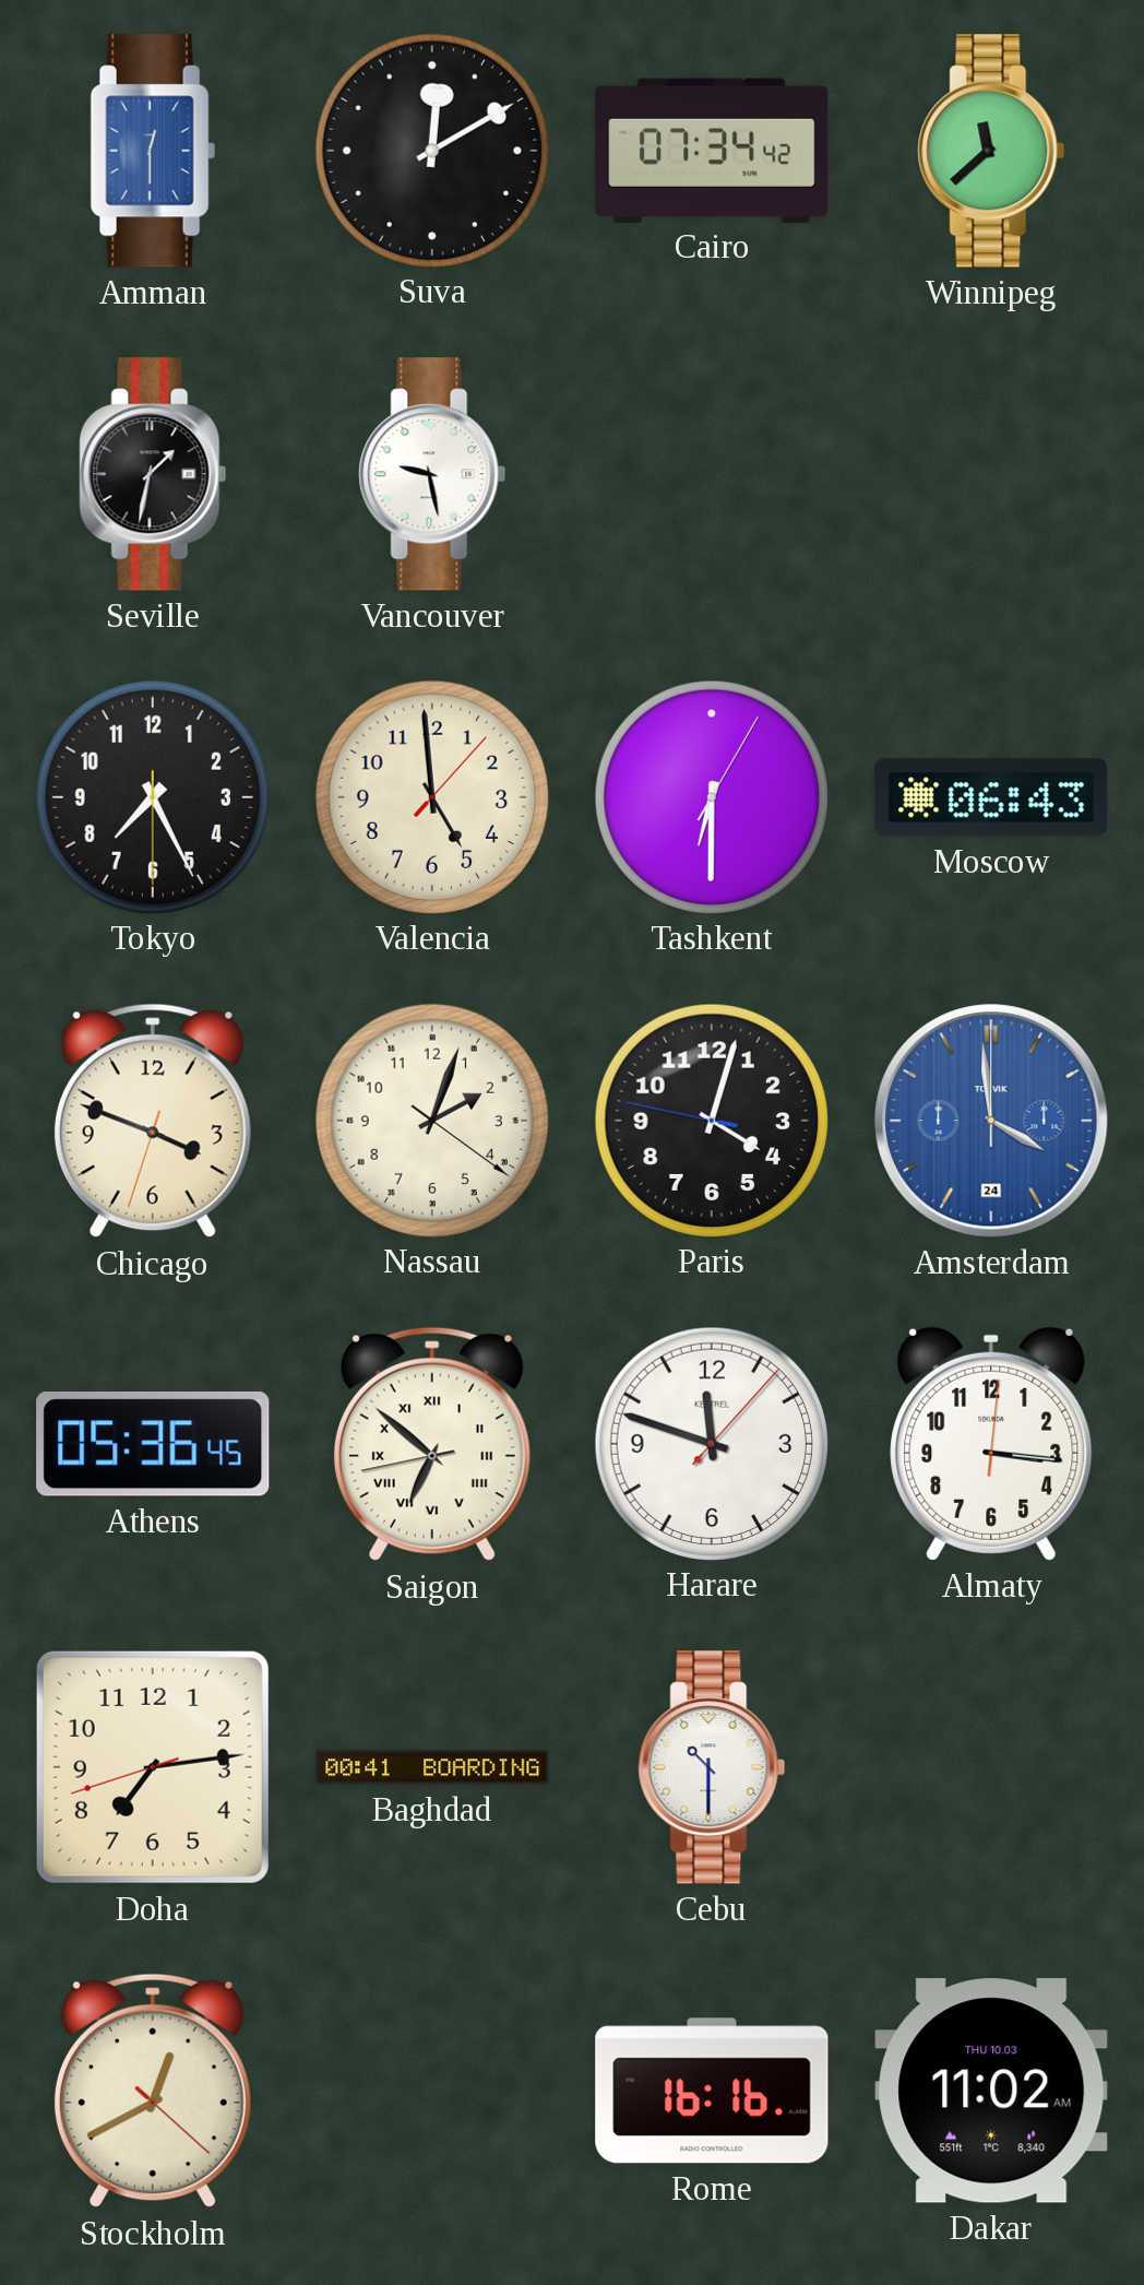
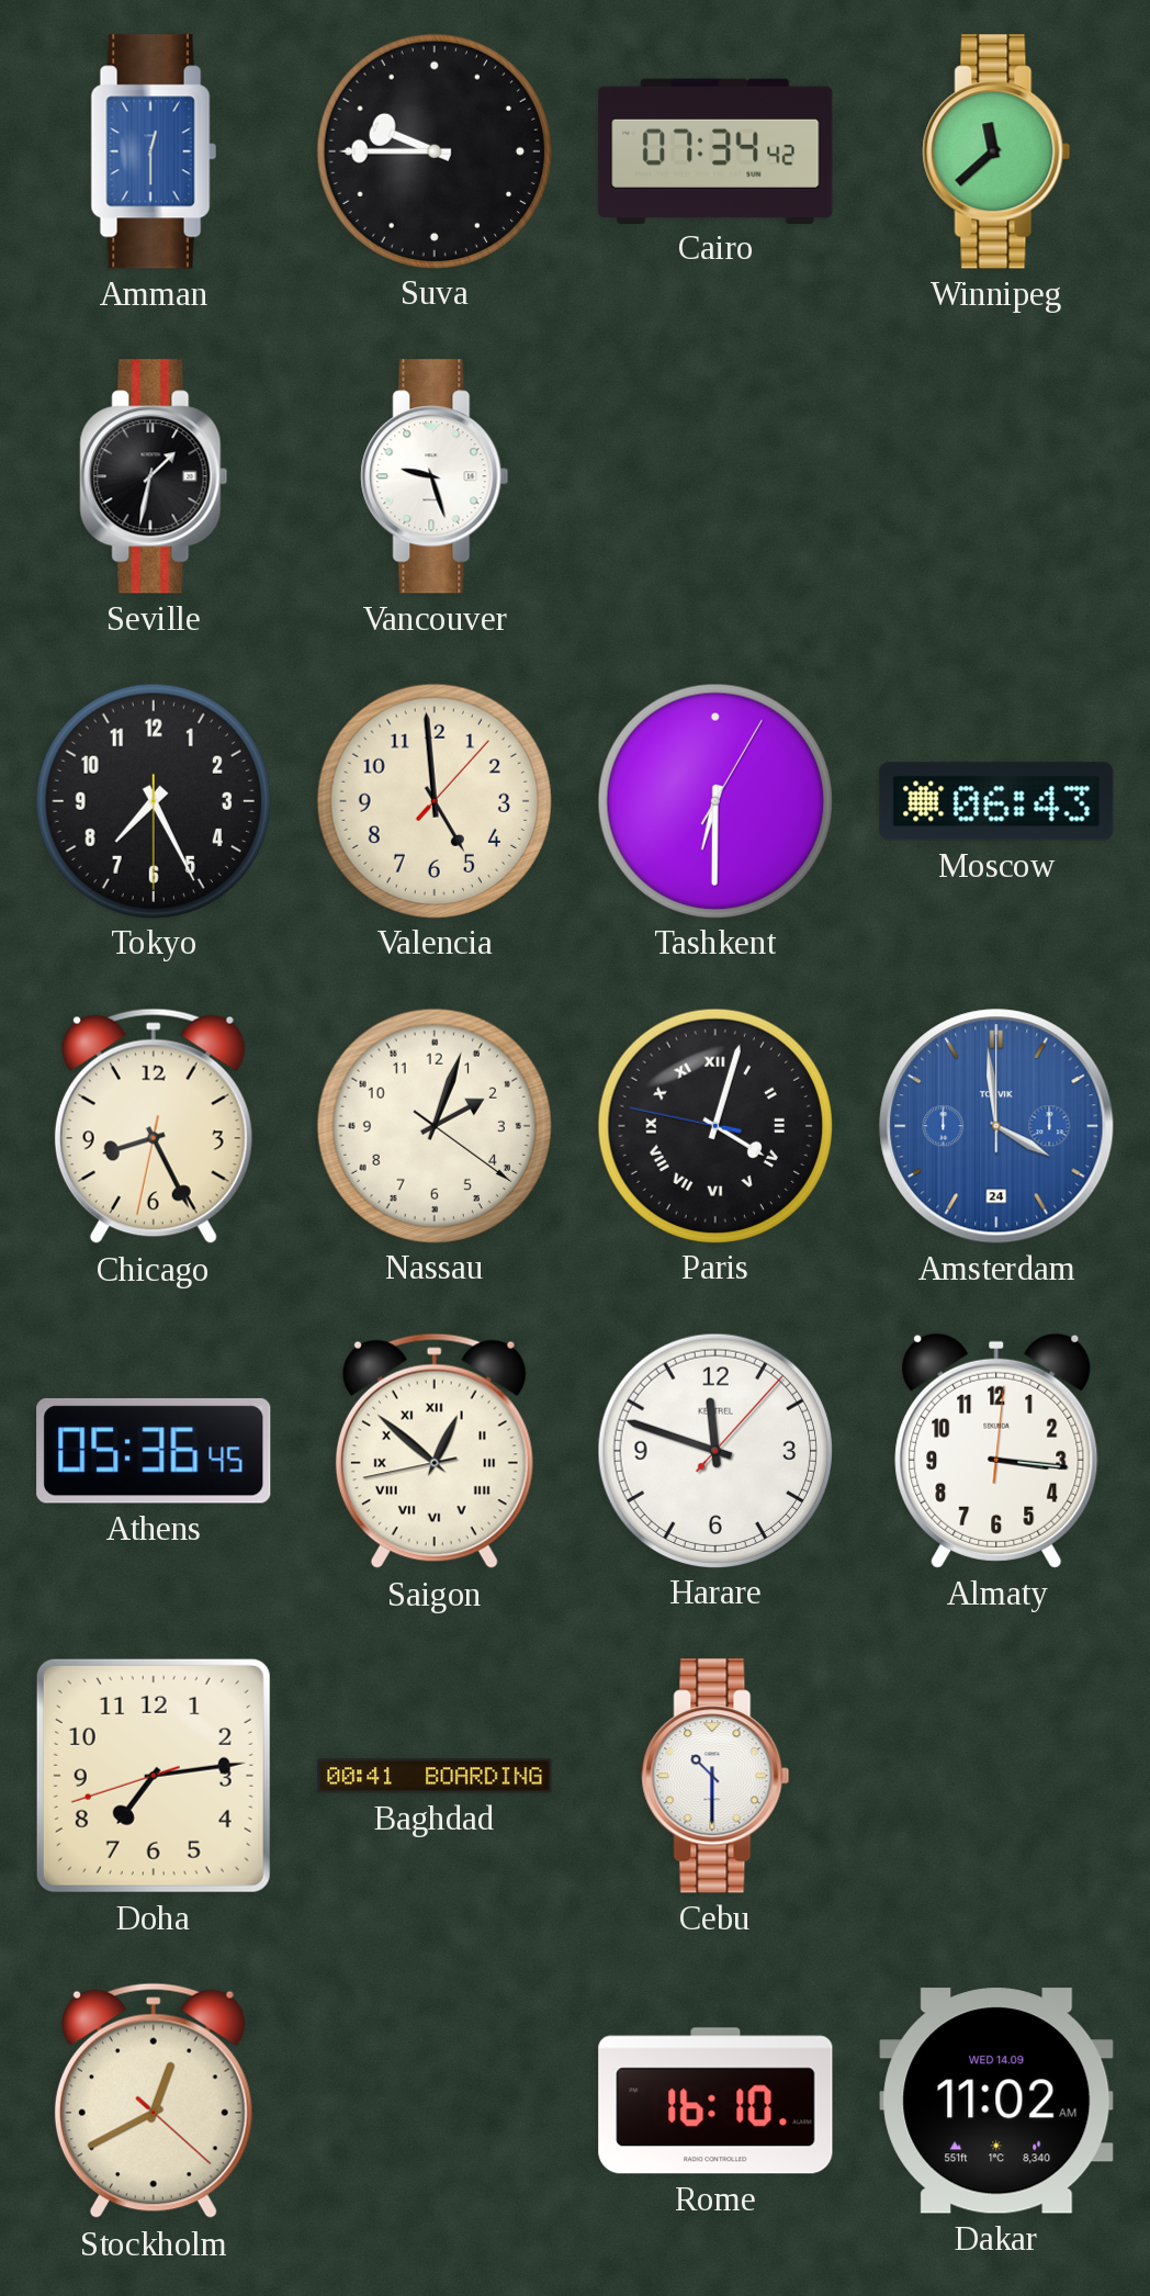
Suva: 12:10 -> 9:45 (433, 150)
Vancouver: 9:28 -> 9:27 (435, 476)
Chicago: 3:48 -> 8:25 (154, 1126)
Paris numerals: Arabic -> Roman (714, 1125)
Saigon: 6:51 -> 12:51 (435, 1451)
Rome: 16:16 -> 16:10 (715, 2101)
Dakar date: THU 10.03 -> WED 14.09 (996, 2101)
